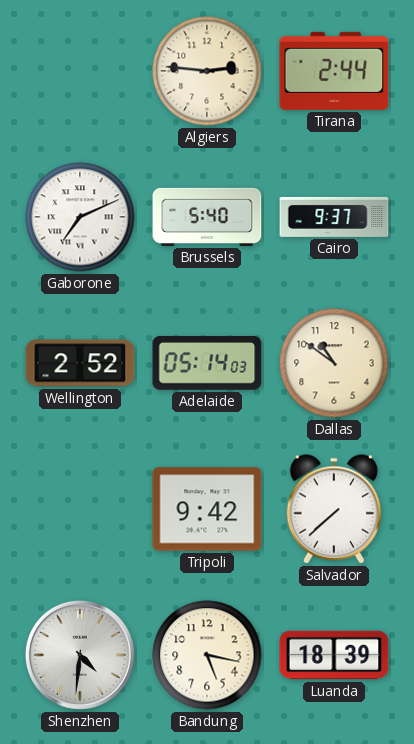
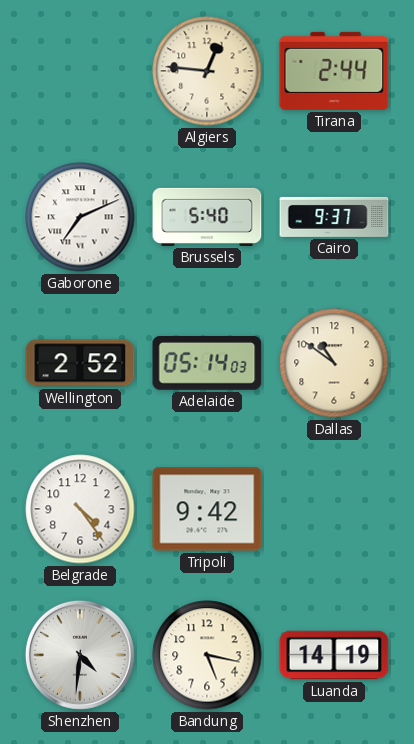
Algiers: 2:46 -> 12:46 (207, 71)
Belgrade: none -> 4:24 (80, 509)
Salvador: 7:38 -> none (334, 509)
Luanda: 18:39 -> 14:19 (334, 655)
